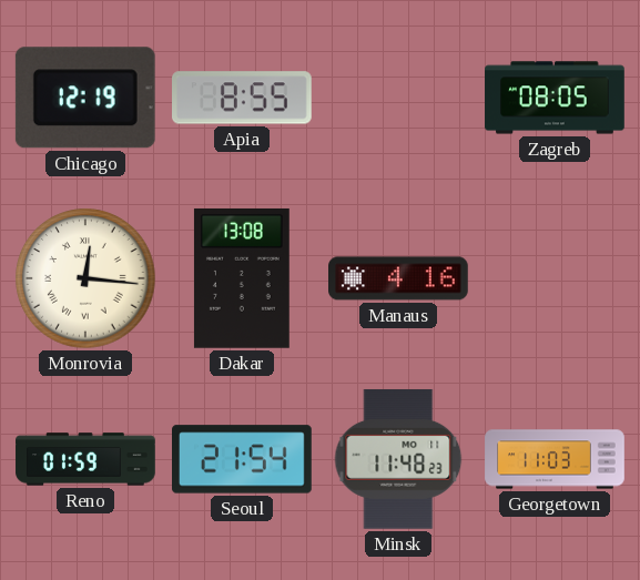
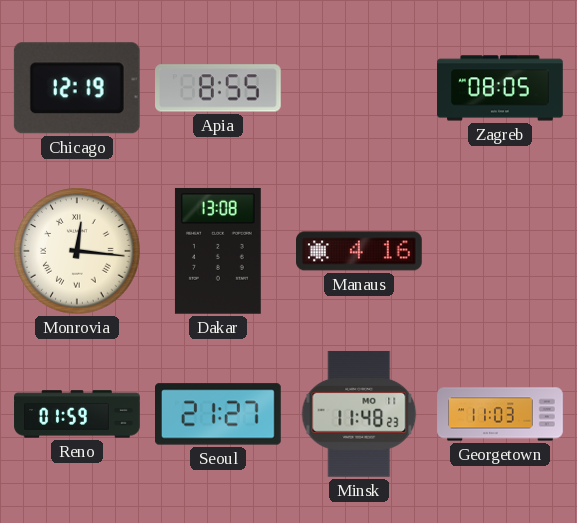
Seoul: 21:54 -> 21:27 (219, 414)
